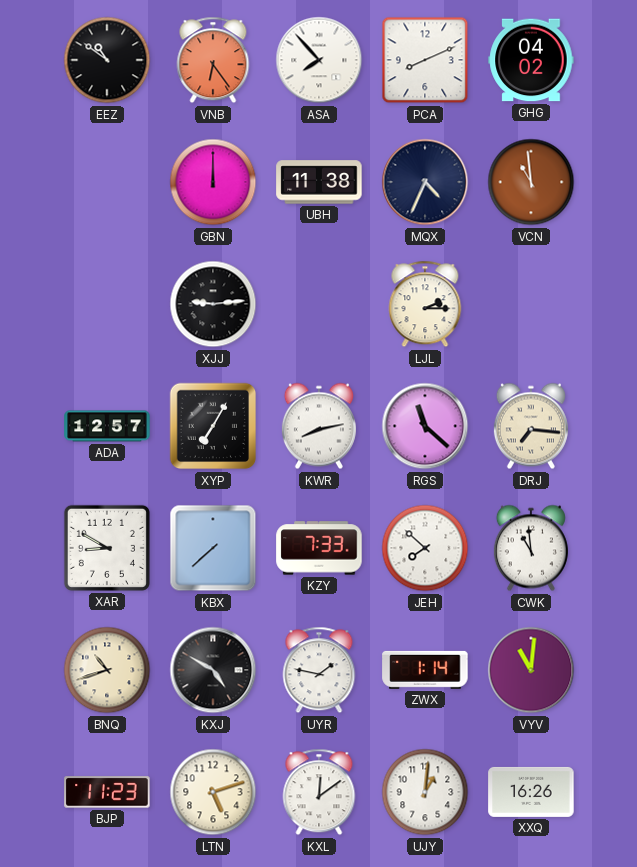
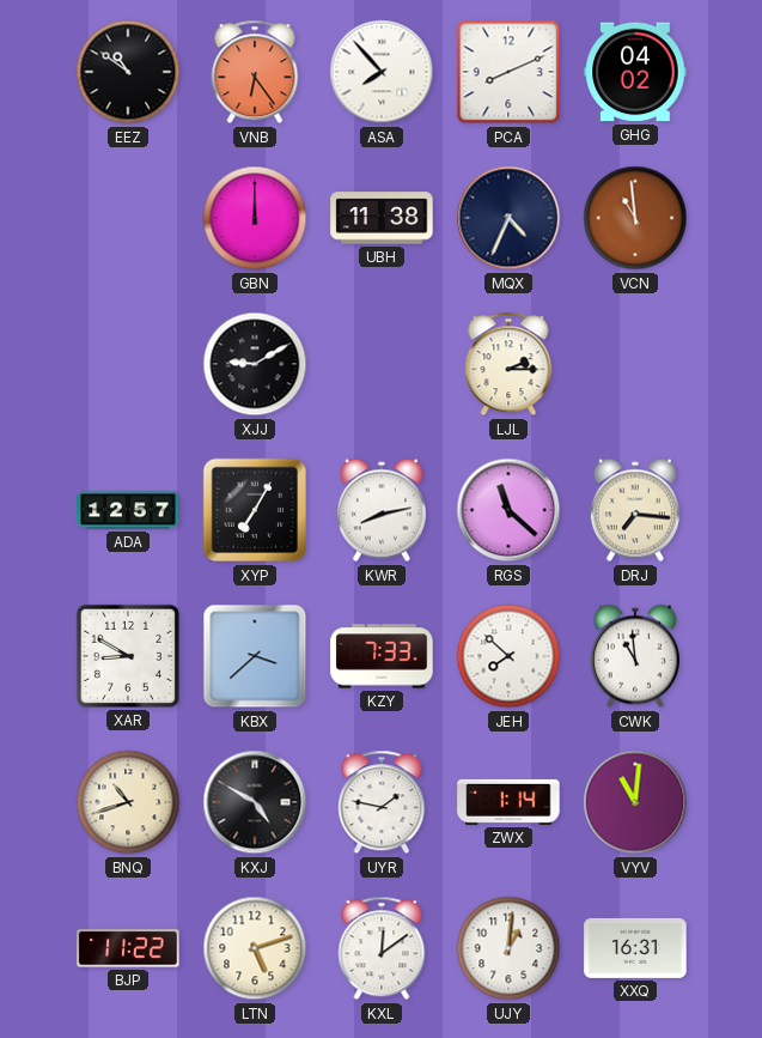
XJJ: 9:14 -> 9:10 (255, 364)
KBX: 7:38 -> 3:38 (255, 656)
BJP: 11:23 -> 11:22 (128, 948)
XXQ: 16:26 -> 16:31 (635, 948)
